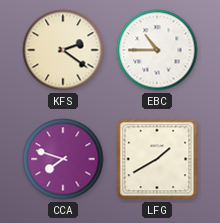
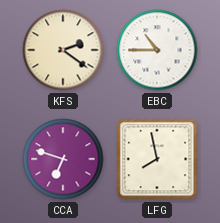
CCA: 7:48 -> 6:48 (63, 159)
LFG: 1:40 -> 7:58 (157, 159)
